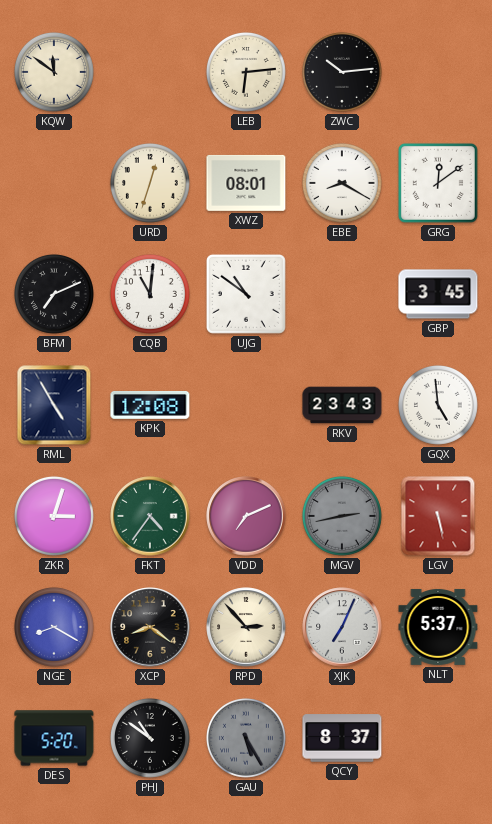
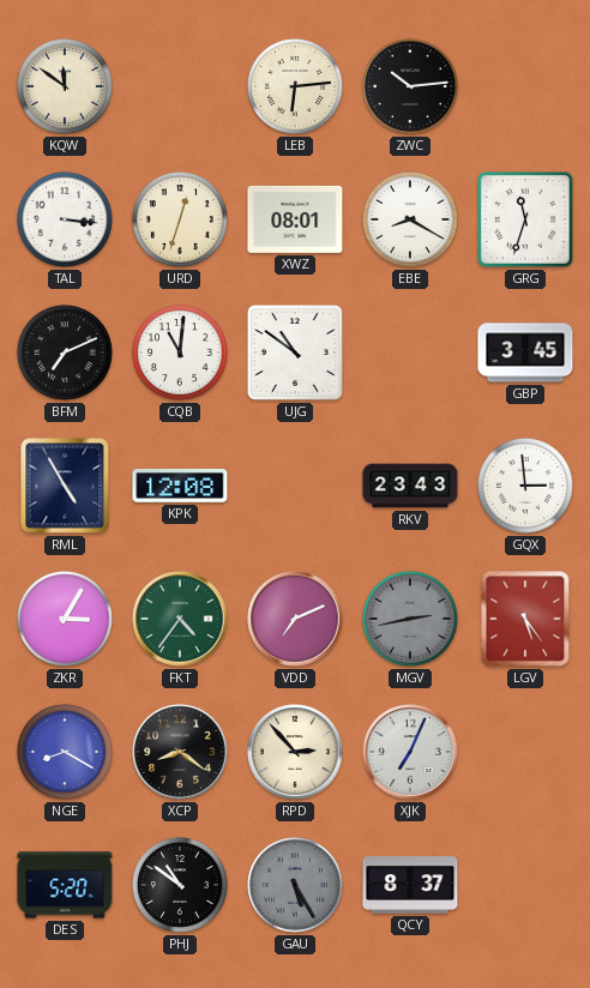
TAL: none -> 3:16 (65, 219)
GRG: 12:09 -> 11:33 (525, 219)
GQX: 4:59 -> 2:59 (525, 486)
ZKR: 3:03 -> 3:05 (65, 619)
LGV: 5:28 -> 5:24 (525, 619)
NLT: 5:37 -> none (438, 627)
